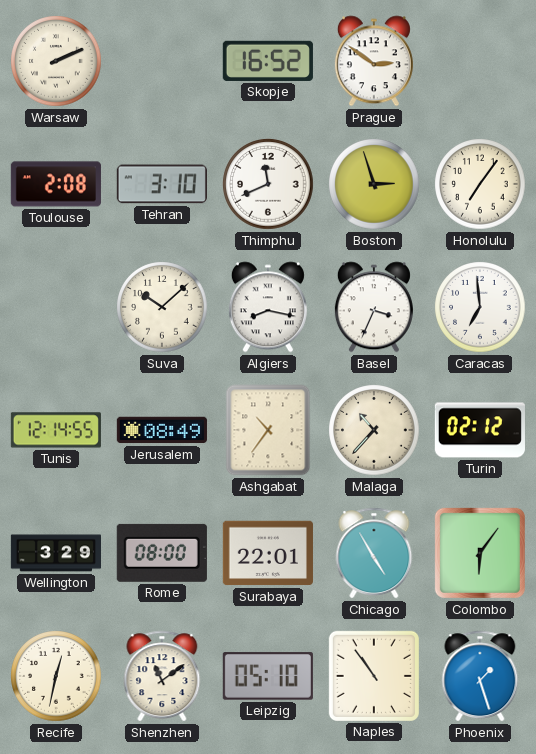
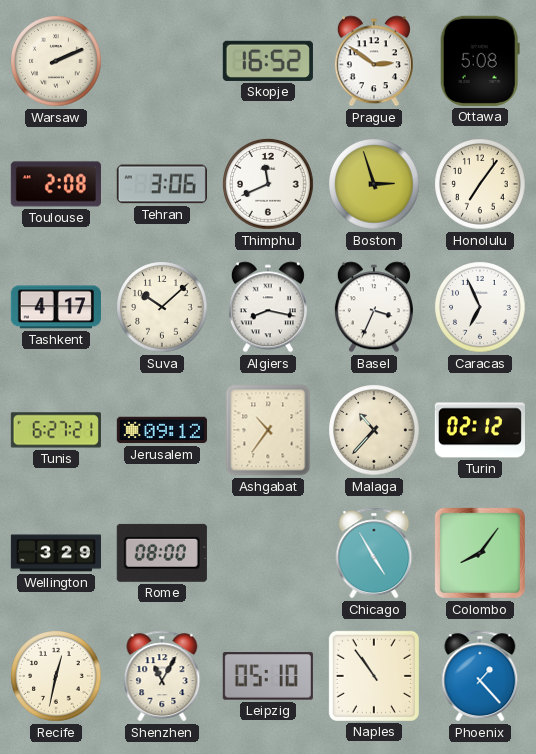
Ottawa: none -> 5:08 (480, 61)
Tehran: 3:10 -> 3:06 (162, 184)
Tashkent: none -> 4:17 (56, 307)
Caracas: 6:59 -> 6:56 (480, 307)
Tunis: 12:14 -> 6:27 (56, 430)
Jerusalem: 08:49 -> 09:12 (162, 430)
Surabaya: 22:01 -> none (268, 553)
Colombo: 6:06 -> 8:06 (480, 553)
Shenzhen: 11:09 -> 11:05 (162, 676)
Phoenix: 1:27 -> 1:23 (480, 676)
